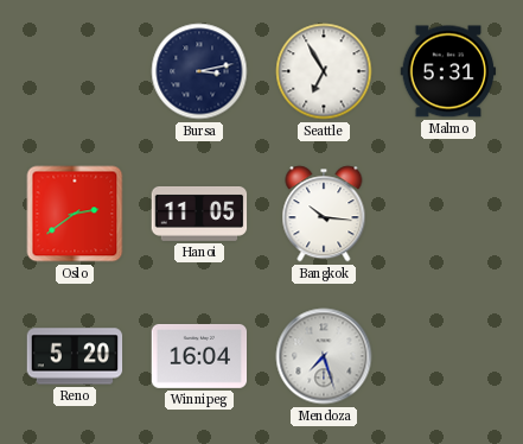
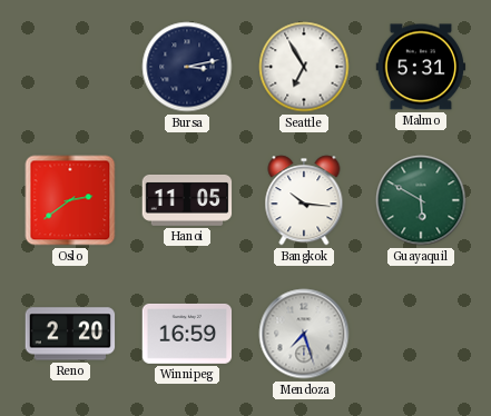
Guayaquil: none -> 5:50 (421, 200)
Reno: 5:20 -> 2:20 (70, 334)
Winnipeg: 16:04 -> 16:59 (187, 334)
